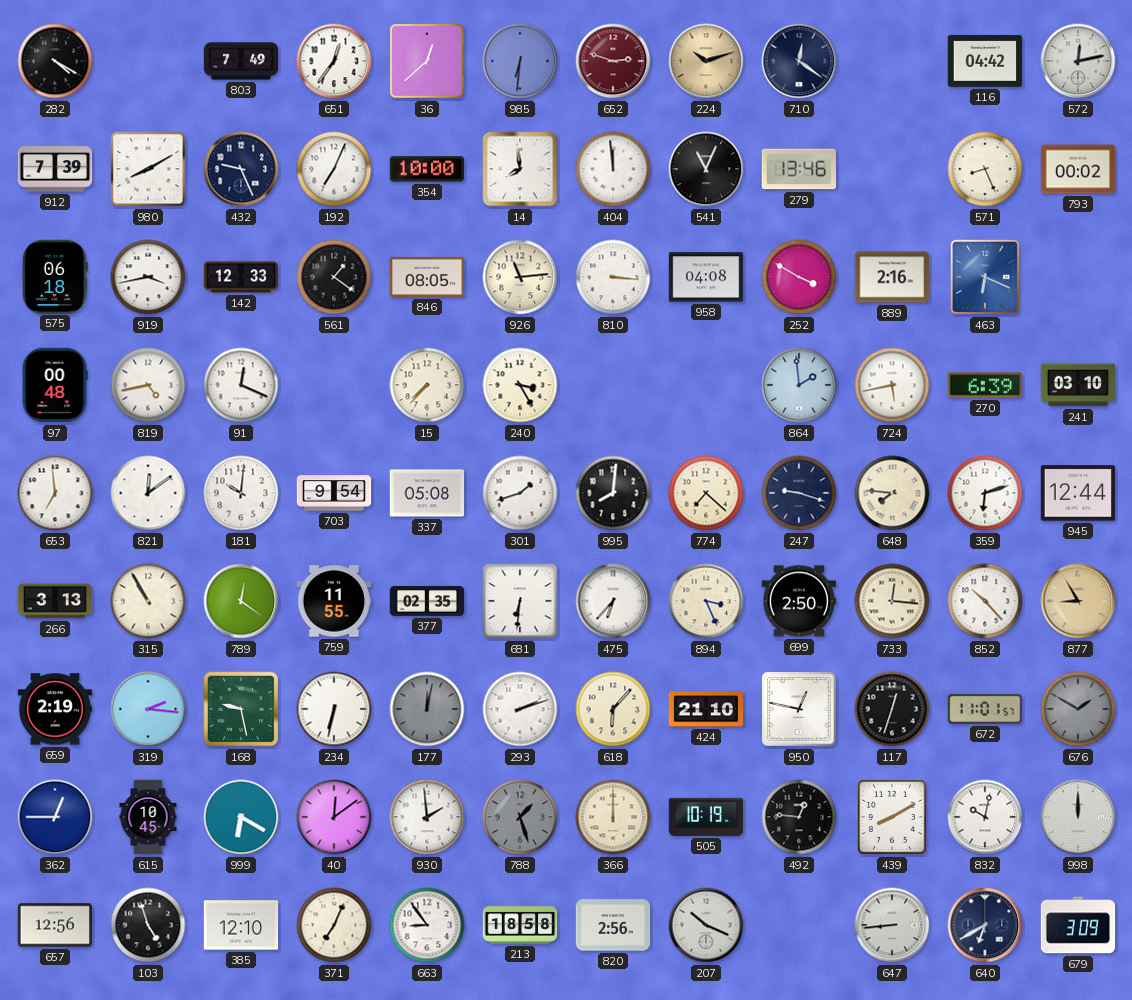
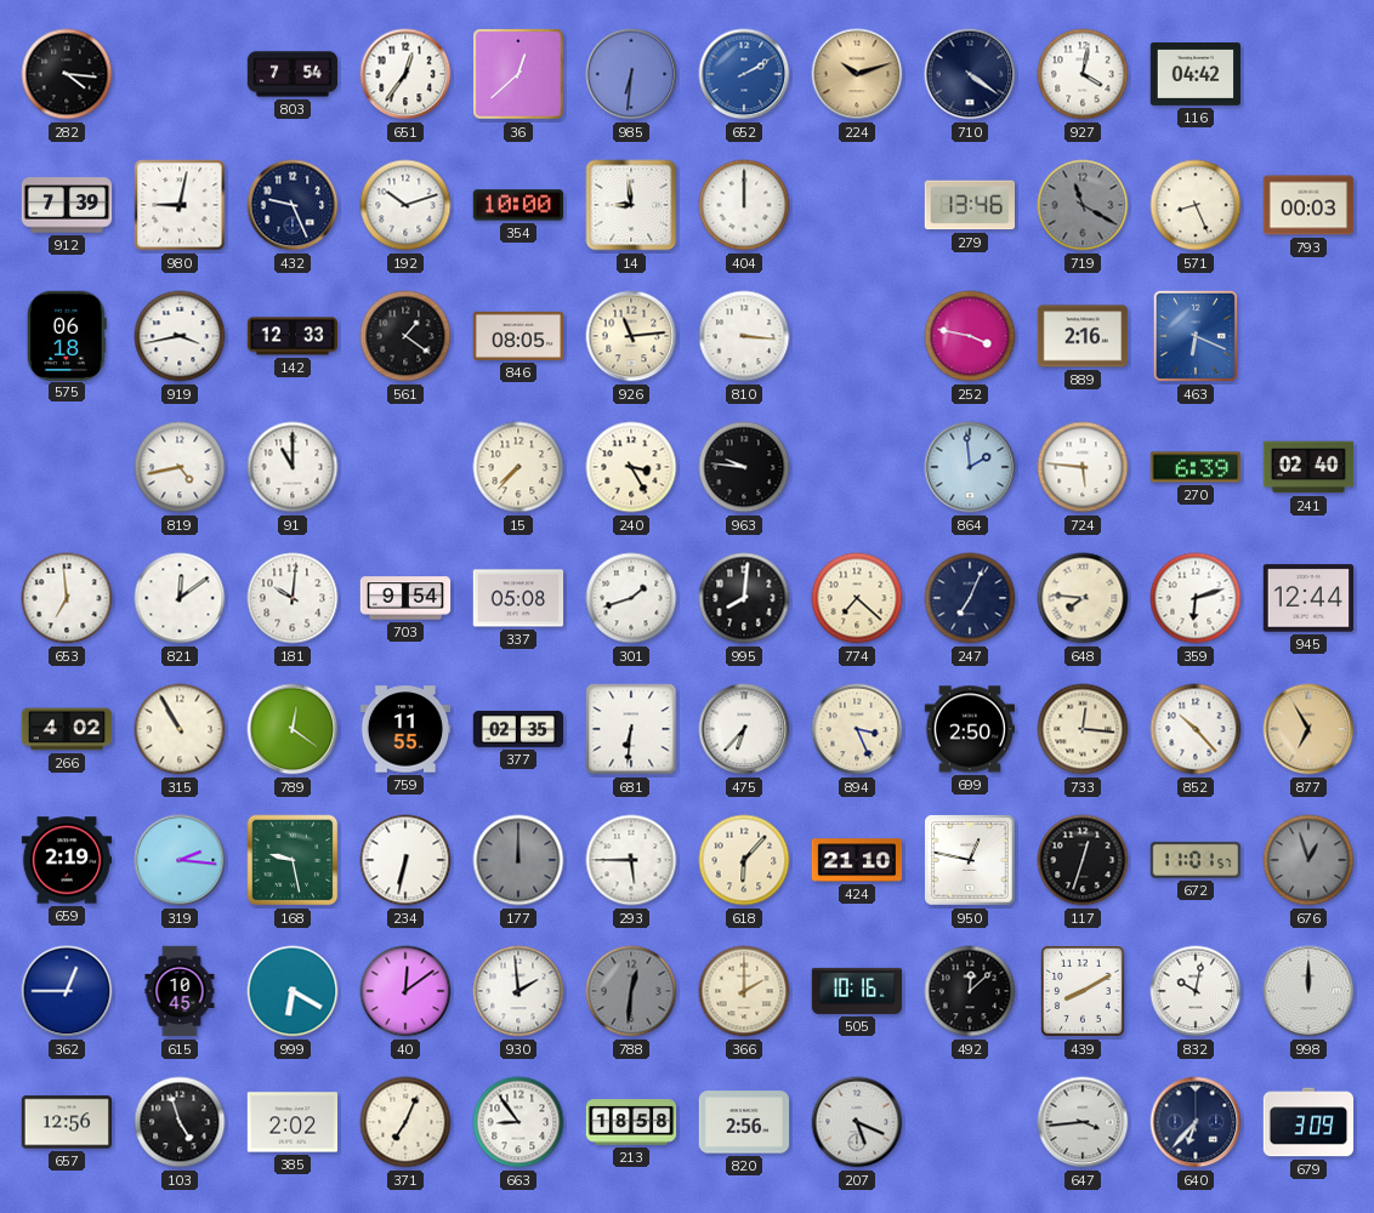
282: 4:20 -> 4:16 (67, 74)
803: 7:49 -> 7:54 (293, 74)
652: 2:48 -> 2:10 (744, 74)
652 dial: burgundy -> blue (744, 74)
710: 12:21 -> 4:21 (970, 74)
927: none -> 4:02 (1083, 74)
572: 12:13 -> none (1078, 61)
980: 8:10 -> 9:02 (180, 205)
192: 7:04 -> 10:12 (405, 205)
14: 7:59 -> 8:59 (631, 205)
404: 11:59 -> 12:00 (744, 205)
541: 11:04 -> none (706, 169)
719: none -> 11:20 (1083, 205)
793: 00:02 -> 00:03 (1308, 205)
958: 04:08 -> none (706, 277)
252: 3:50 -> 3:47 (970, 336)
97: 00:48 -> none (55, 385)
91: 12:19 -> 11:00 (293, 467)
963: none -> 9:46 (744, 467)
724: 5:43 -> 5:46 (1083, 467)
241: 03:10 -> 02:40 (1308, 467)
247: 9:18 -> 7:04 (970, 598)
266: 3:13 -> 4:02 (67, 729)
877: 8:55 -> 6:55 (1308, 729)
177: 12:02 -> 12:00 (518, 860)
293: 2:12 -> 5:45 (631, 860)
676: 1:50 -> 12:57 (1308, 860)
788: 1:27 -> 12:31 (631, 991)
366: 12:00 -> 2:00 (744, 991)
505: 10:19 -> 10:16 (857, 991)
492: 12:46 -> 12:08 (970, 991)
385: 12:10 -> 2:02 (293, 1122)
207: 10:19 -> 5:19 (857, 1122)
647: 8:44 -> 3:44 (1083, 1122)
640: 6:40 -> 6:37 (1196, 1122)
